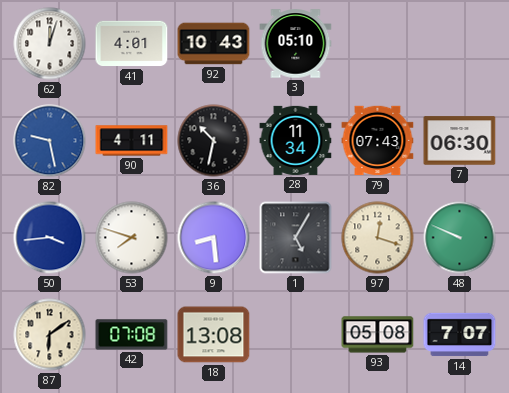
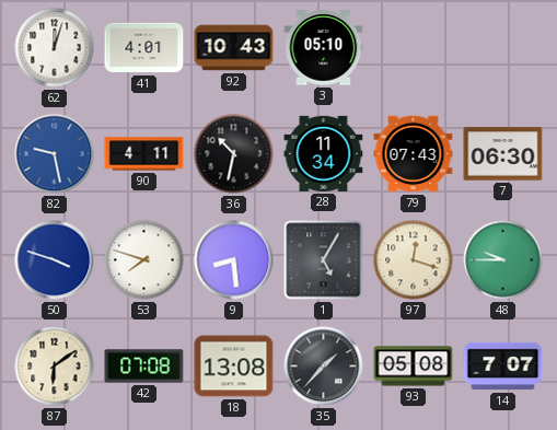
50: 3:44 -> 3:48 (55, 260)
48: 9:49 -> 9:45 (503, 260)
35: none -> 1:37 (324, 367)
